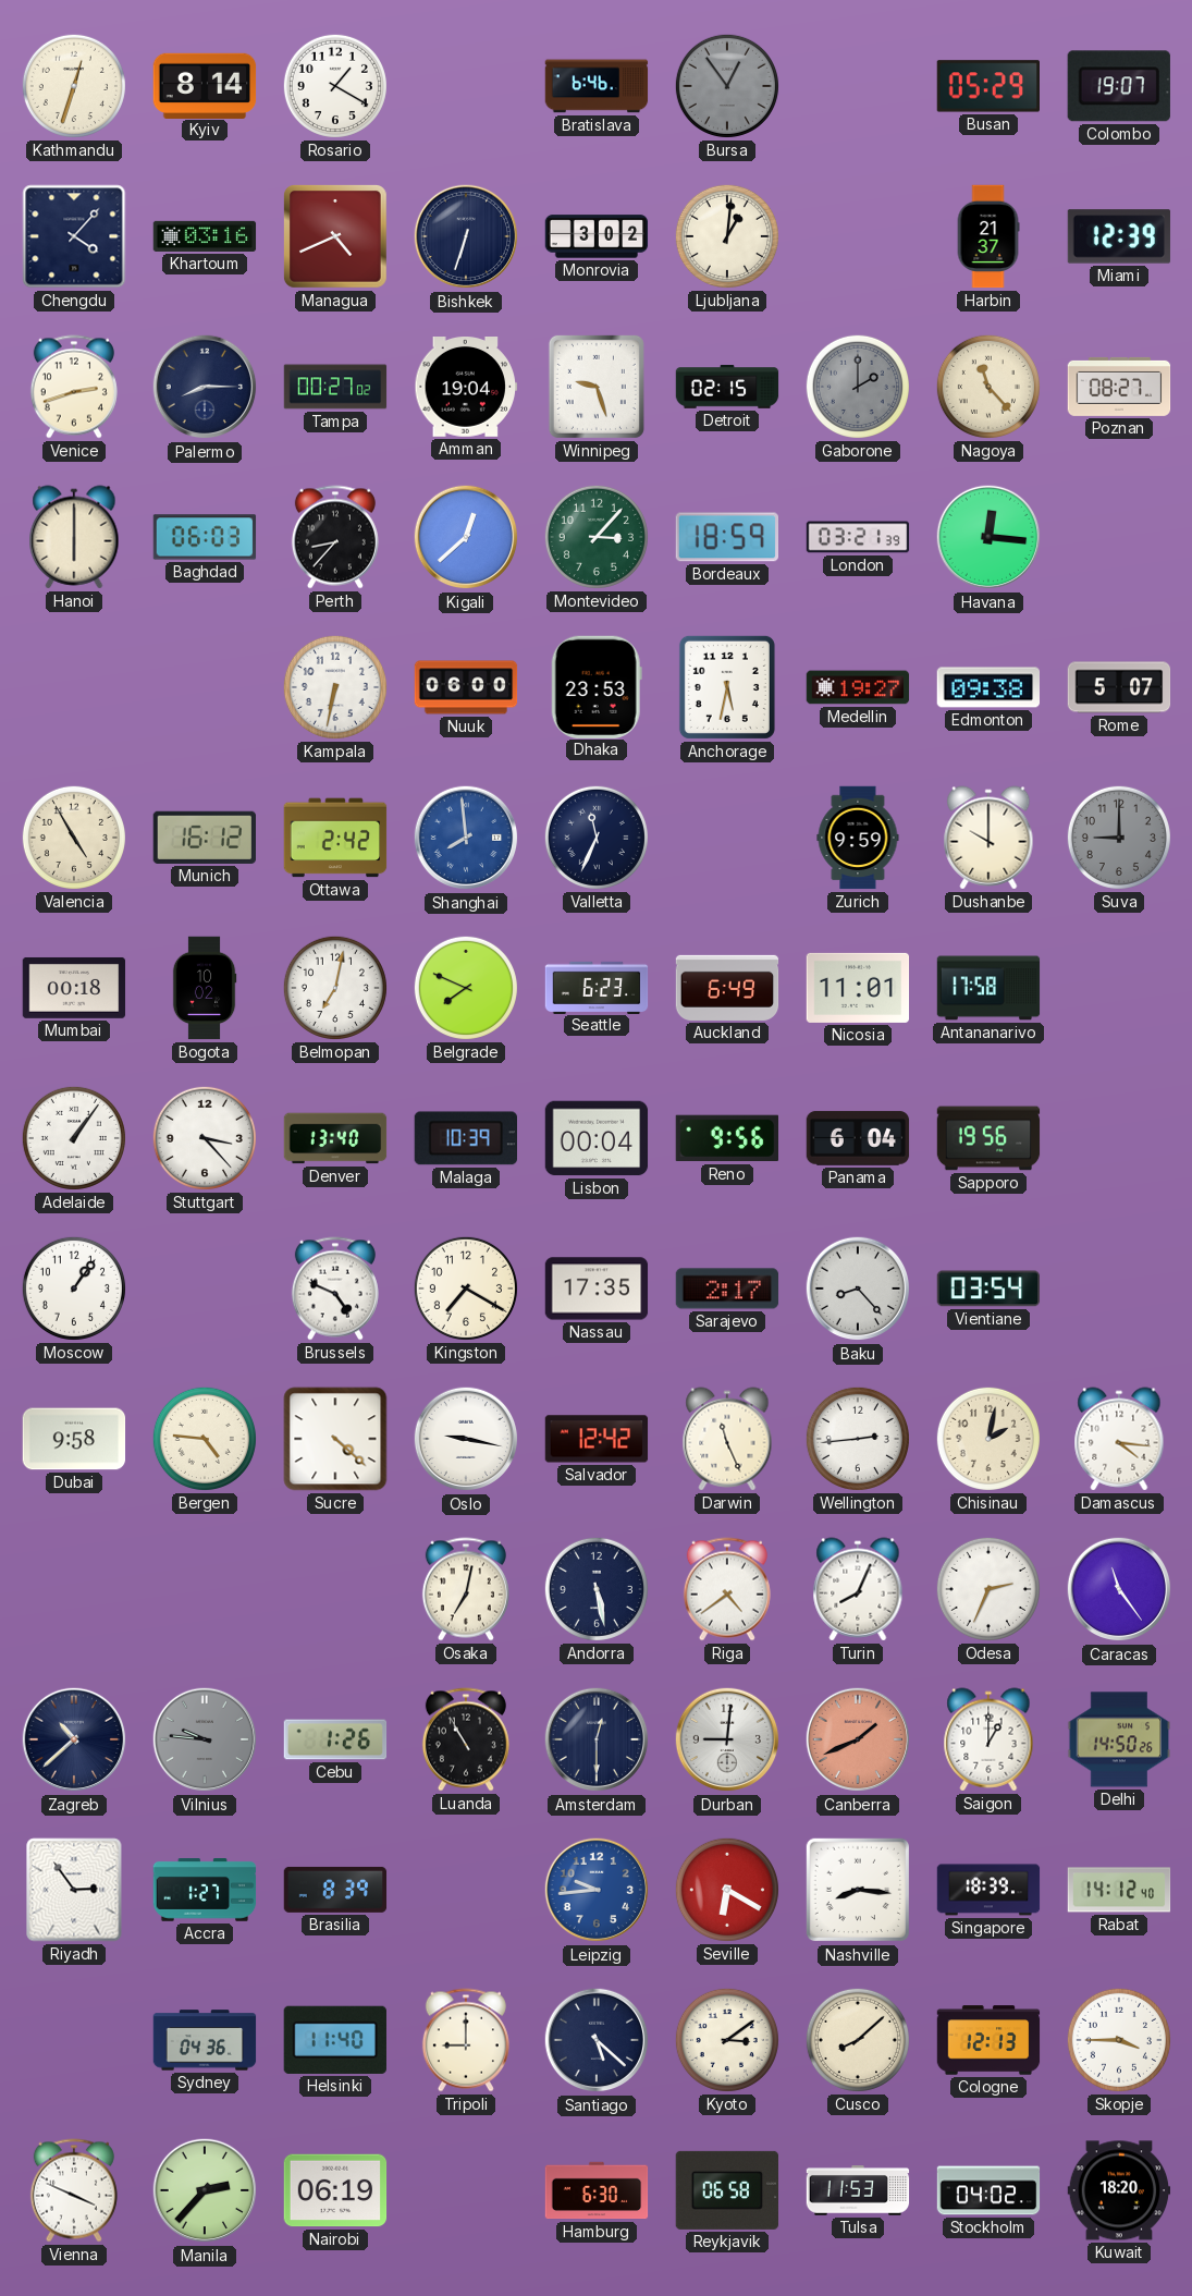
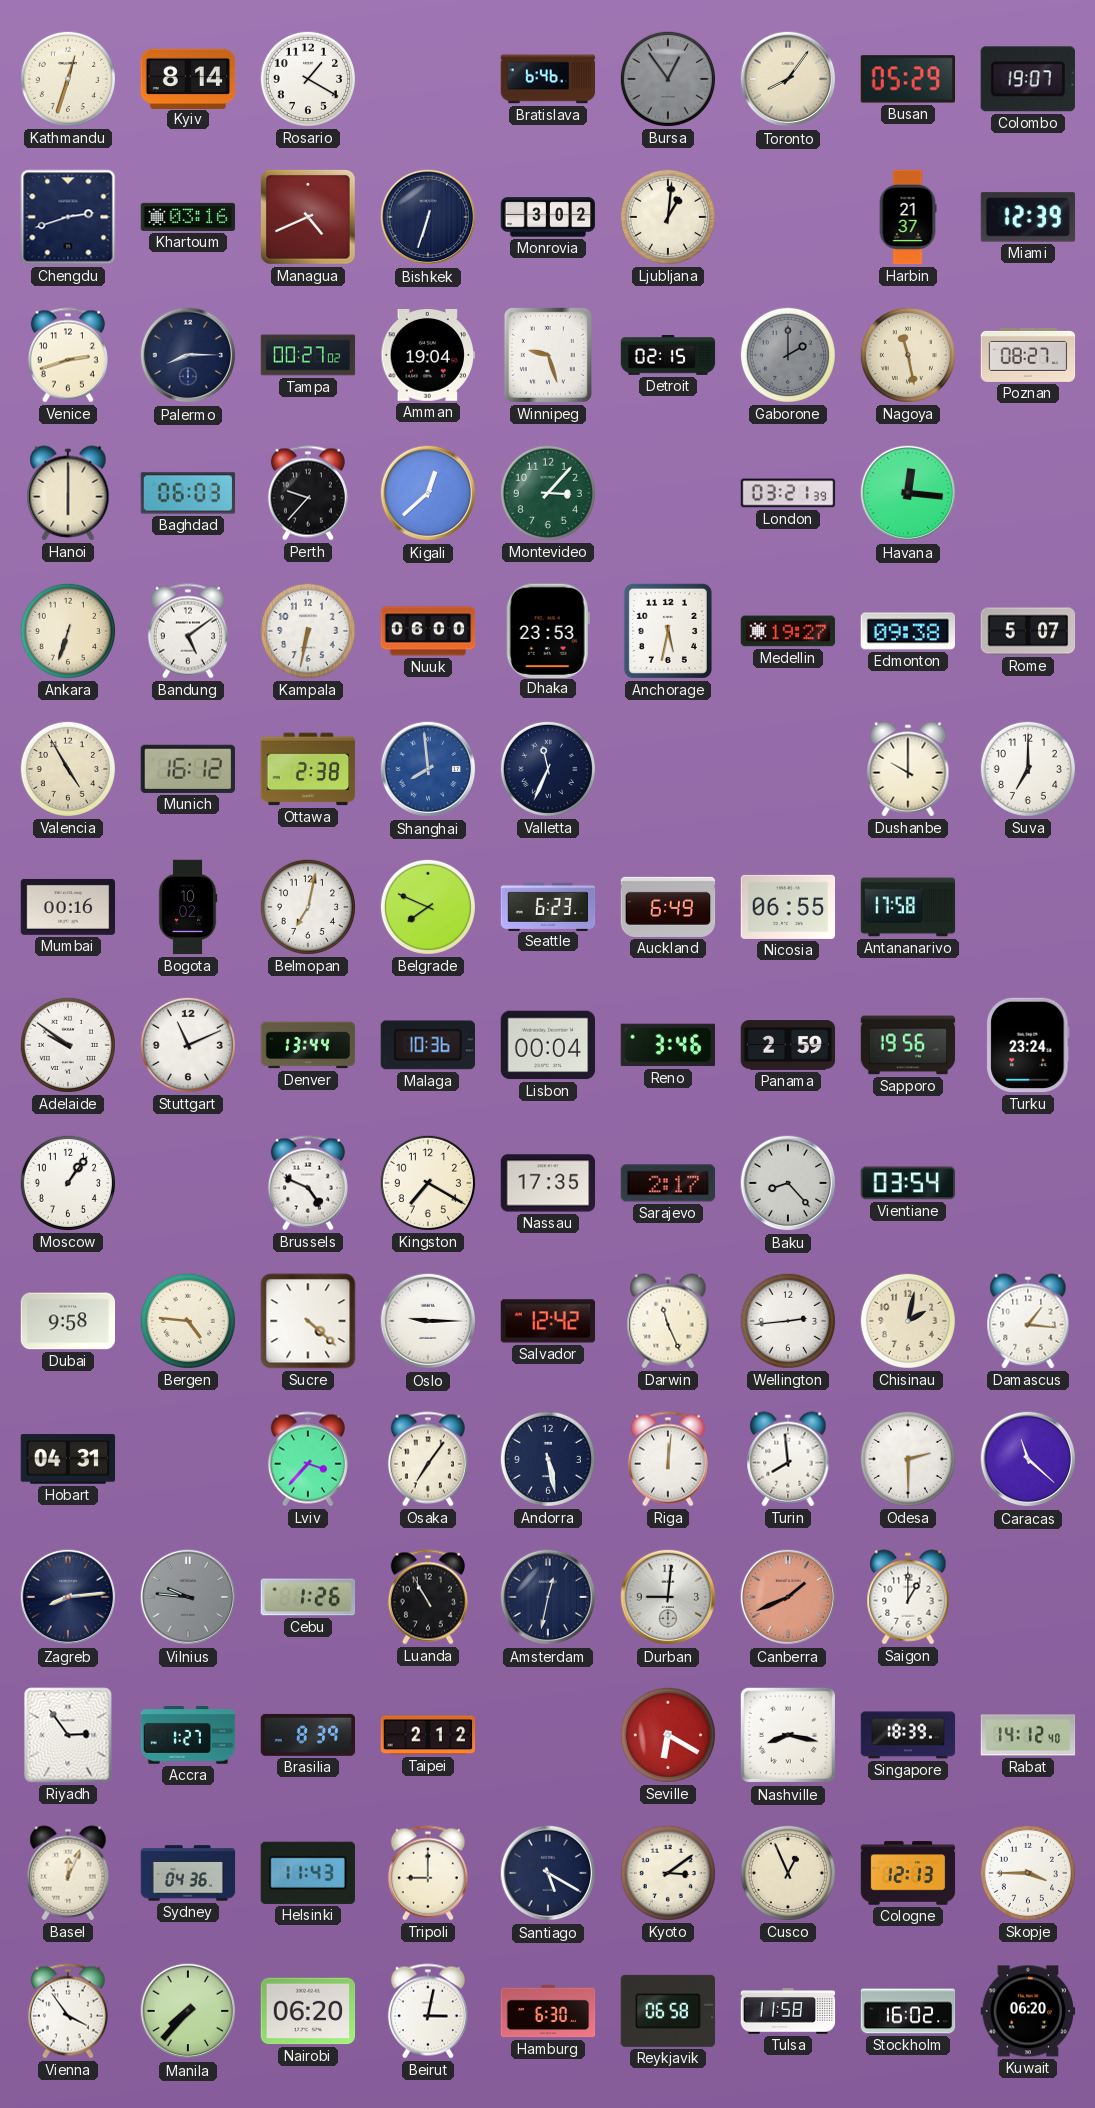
Toronto: none -> 8:06 (788, 79)
Chengdu: 4:07 -> 2:42 (68, 217)
Nagoya: 11:23 -> 11:28 (908, 355)
Perth: 8:37 -> 9:37 (308, 493)
Bordeaux: 18:59 -> none (726, 537)
Ankara: none -> 6:33 (68, 631)
Bandung: none -> 5:09 (188, 631)
Ottawa: 2:42 -> 2:38 (308, 769)
Zurich: 9:59 -> none (858, 838)
Suva: 9:00 -> 7:00 (1028, 769)
Suva dial: grey -> white (1028, 769)
Mumbai: 00:18 -> 00:16 (68, 907)
Nicosia: 11:01 -> 06:55 (788, 907)
Adelaide: 1:06 -> 9:51 (68, 1045)
Stuttgart: 3:23 -> 11:11 (188, 1045)
Denver: 13:40 -> 13:44 (308, 1045)
Malaga: 10:39 -> 10:36 (427, 1045)
Reno: 9:56 -> 3:46 (667, 1045)
Panama: 6:04 -> 2:59 (788, 1045)
Turku: none -> 23:24 (1028, 1045)
Oslo: 9:17 -> 9:15 (428, 1321)
Damascus: 4:16 -> 1:16 (1028, 1321)
Hobart: none -> 04:31 (68, 1459)
Lviv: none -> 3:37 (308, 1459)
Osaka: 7:02 -> 7:06 (428, 1459)
Riga: 4:39 -> 12:01 (668, 1459)
Turin: 8:04 -> 7:59 (788, 1459)
Odesa: 2:34 -> 2:30 (908, 1459)
Caracas: 11:24 -> 11:22 (1028, 1459)
Zagreb: 10:38 -> 8:14 (68, 1597)
Amsterdam: 12:30 -> 12:32 (548, 1597)
Delhi: 14:50 -> none (1119, 1739)
Taipei: none -> 2:12 (428, 1735)
Leipzig: 9:44 -> none (597, 1890)
Nashville: 8:16 -> 8:17 (788, 1735)
Basel: none -> 12:04 (68, 1873)
Helsinki: 11:40 -> 11:43 (307, 1873)
Santiago: 5:22 -> 5:20 (548, 1873)
Cusco: 8:08 -> 12:56 (788, 1873)
Vienna: 3:49 -> 3:54 (68, 2011)
Manila: 2:37 -> 7:37 (188, 2011)
Nairobi: 06:19 -> 06:20 (308, 2011)
Beirut: none -> 3:02 (428, 2011)
Tulsa: 11:53 -> 11:58 (788, 2011)
Stockholm: 04:02 -> 16:02 (908, 2011)
Kuwait: 18:20 -> 06:20 (1028, 2011)
